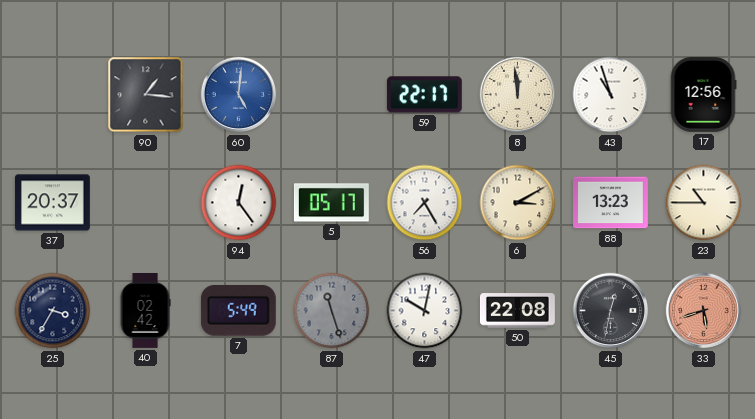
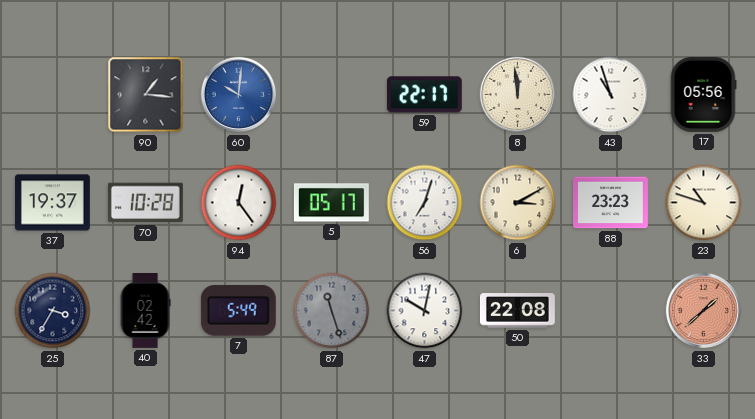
60: 5:01 -> 10:01 (239, 95)
17: 12:56 -> 05:56 (703, 94)
37: 20:37 -> 19:37 (52, 203)
70: none -> 10:28 (145, 203)
56: 7:25 -> 7:03 (425, 203)
88: 13:23 -> 23:23 (611, 203)
23: 10:45 -> 10:48 (704, 203)
45: 12:32 -> none (611, 311)
33: 5:42 -> 1:38 (704, 311)
